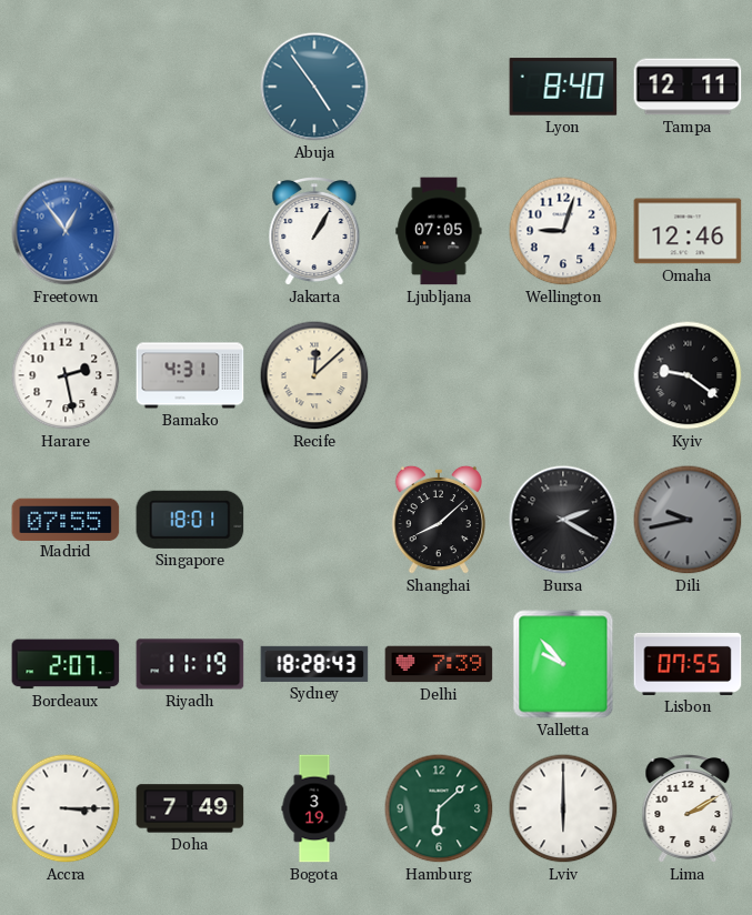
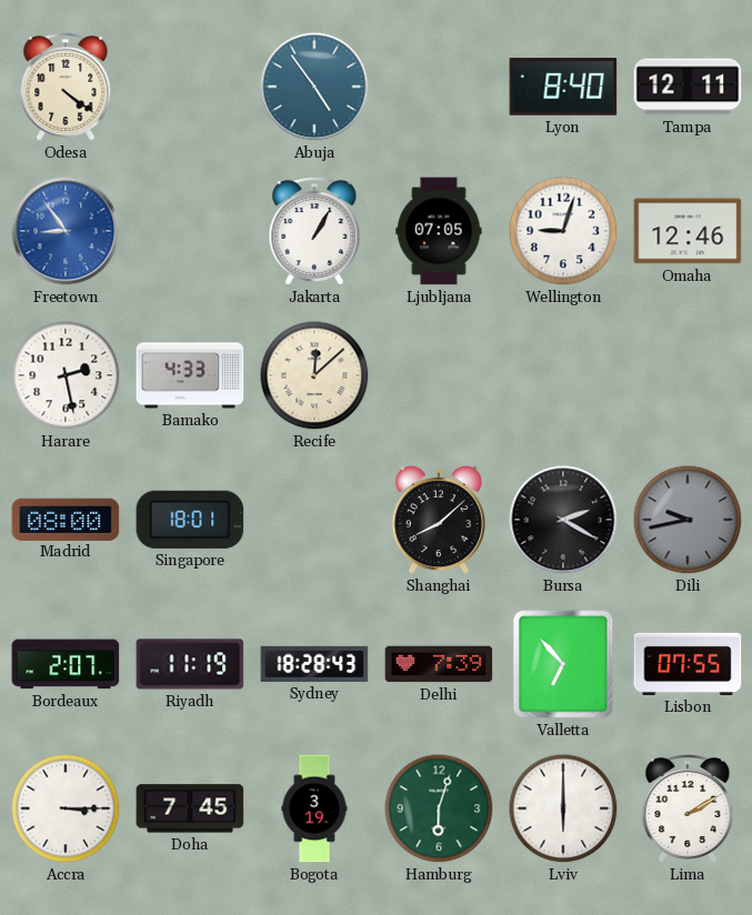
Odesa: none -> 4:21 (66, 88)
Freetown: 12:54 -> 8:54 (66, 231)
Bamako: 4:31 -> 4:33 (190, 375)
Kyiv: 9:21 -> none (688, 375)
Madrid: 07:55 -> 08:00 (66, 519)
Valletta: 9:53 -> 6:53 (563, 664)
Doha: 7:49 -> 7:45 (190, 808)
Hamburg: 6:08 -> 6:03 (439, 808)
